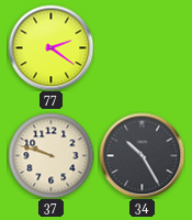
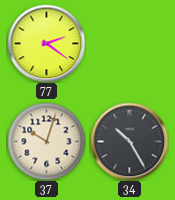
37: 9:48 -> 10:03 (46, 141)
